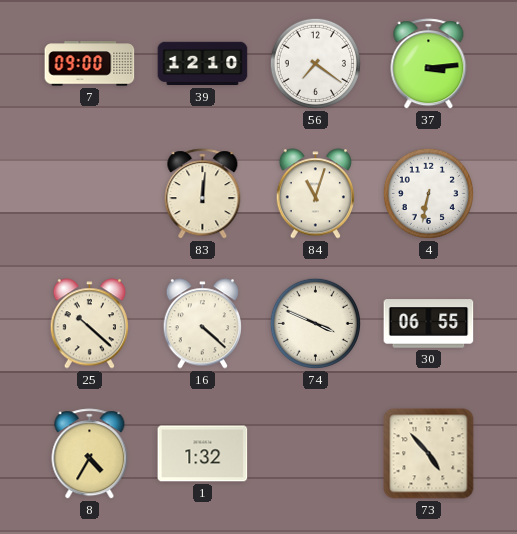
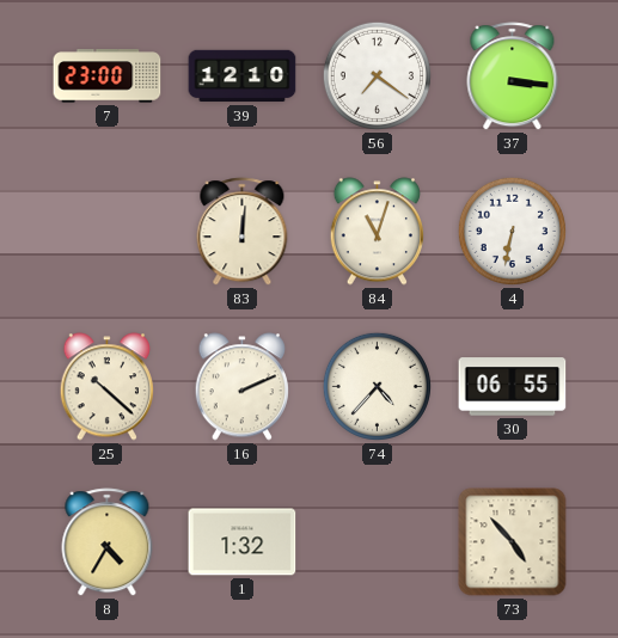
7: 09:00 -> 23:00 (108, 76)
37: 3:14 -> 3:16 (513, 76)
16: 4:22 -> 2:11 (241, 387)
74: 3:49 -> 4:37 (377, 386)
